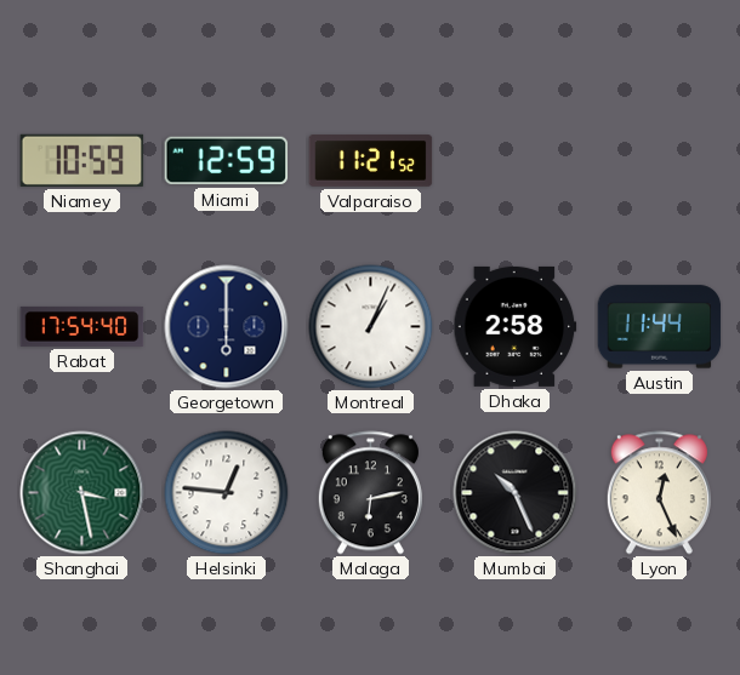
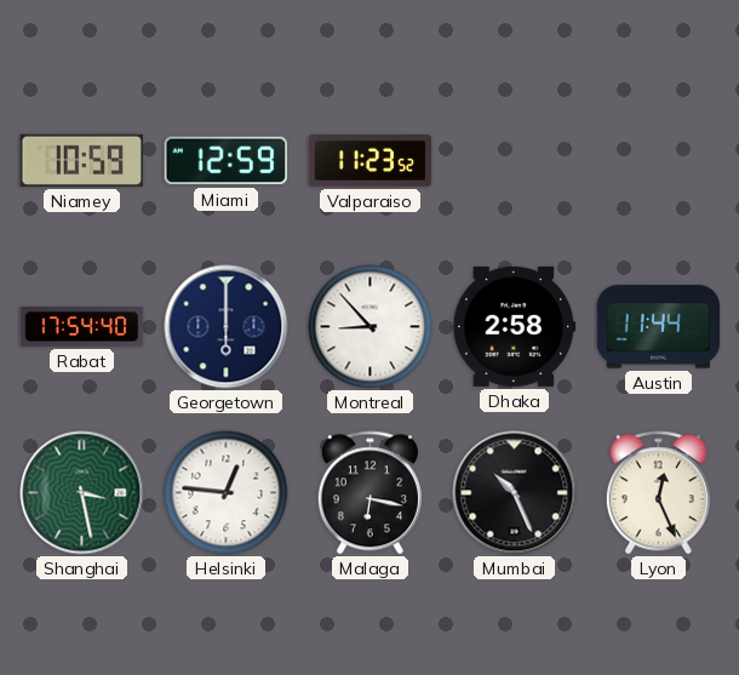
Valparaiso: 11:21 -> 11:23 (371, 161)
Montreal: 1:04 -> 8:53 (371, 327)
Malaga: 6:13 -> 6:17 (369, 493)
